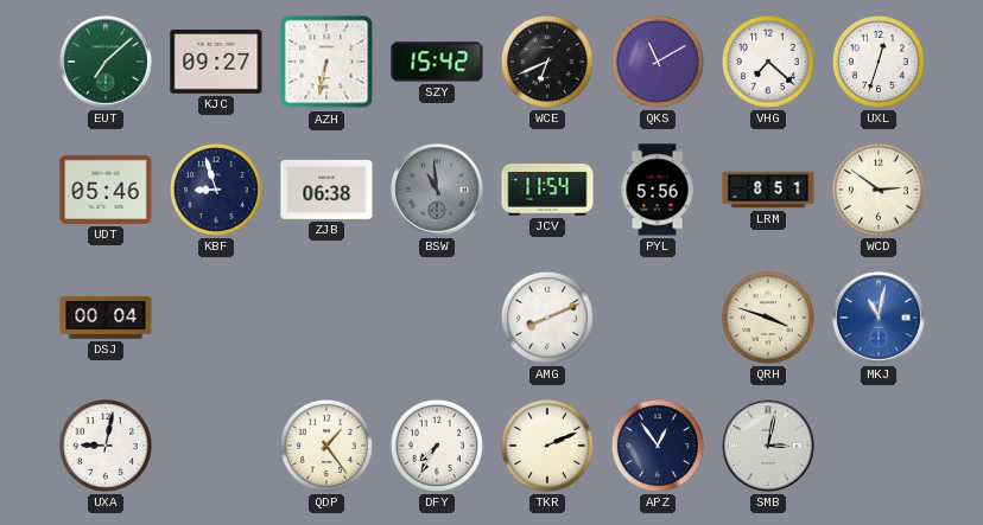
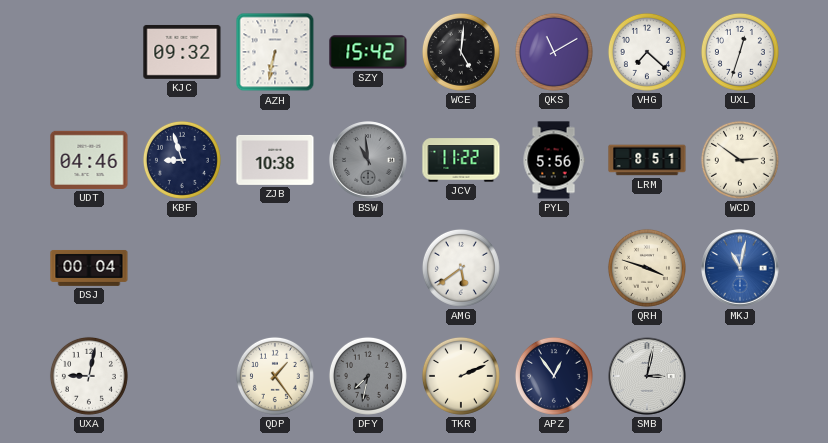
EUT: 7:08 -> none (106, 62)
KJC: 09:27 -> 09:32 (182, 52)
WCE: 6:41 -> 5:01 (461, 52)
UDT: 05:46 -> 04:46 (89, 160)
ZJB: 06:38 -> 10:38 (275, 160)
JCV: 11:54 -> 11:22 (461, 160)
AMG: 8:11 -> 5:39 (461, 268)
DFY: 7:35 -> 7:32 (368, 376)
DFY dial: white -> grey (368, 376)
